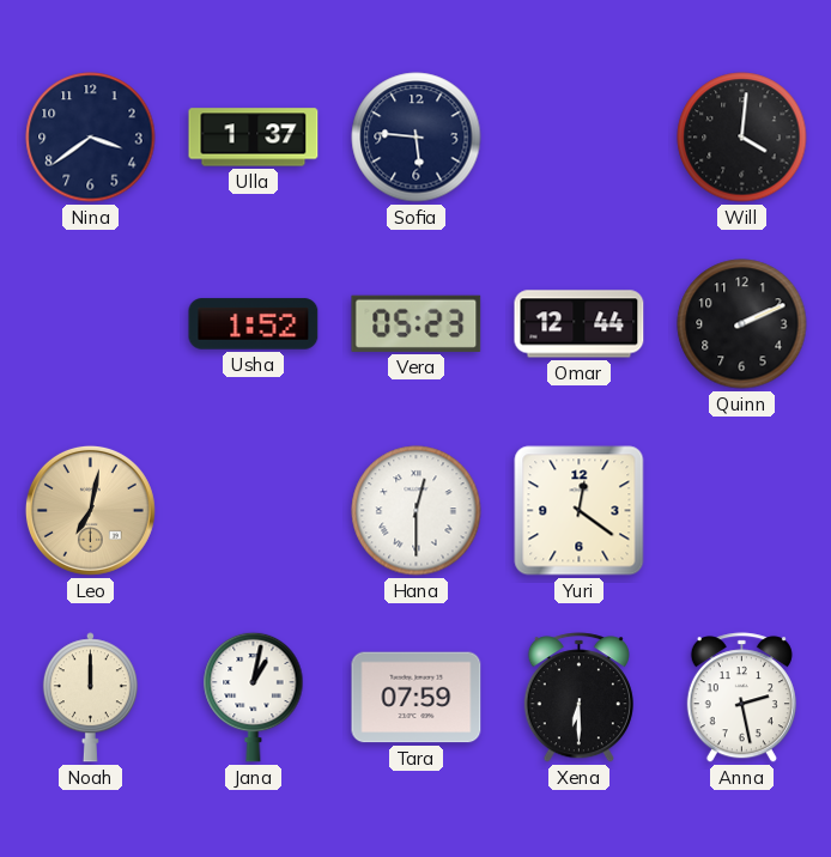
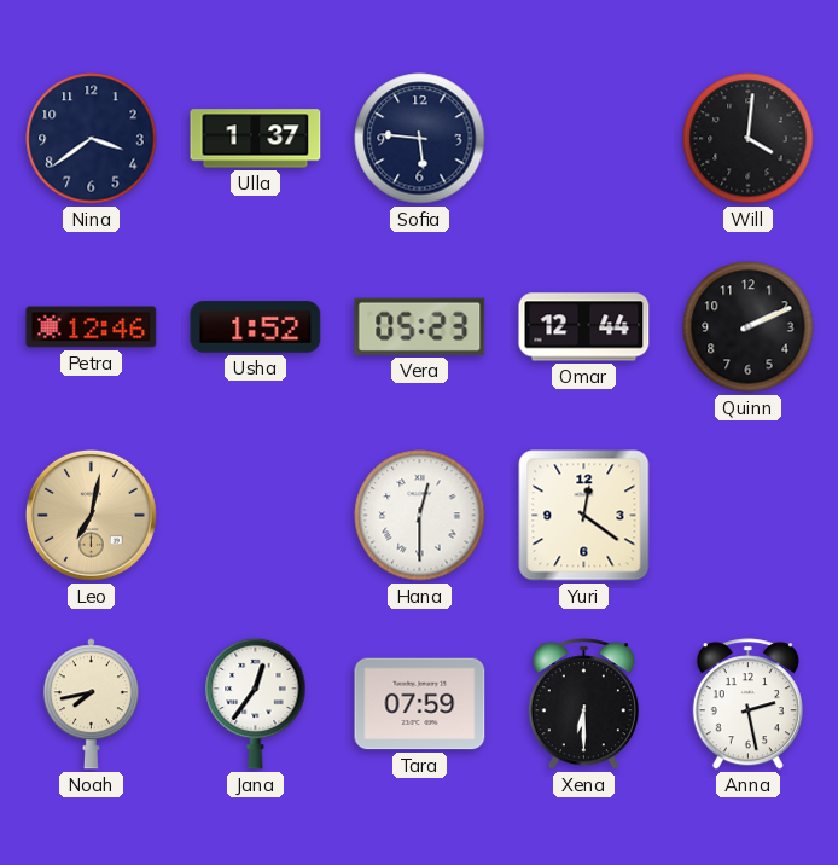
Petra: none -> 12:46 (92, 327)
Noah: 12:00 -> 7:43 (91, 704)
Jana: 1:02 -> 12:36 (256, 703)
